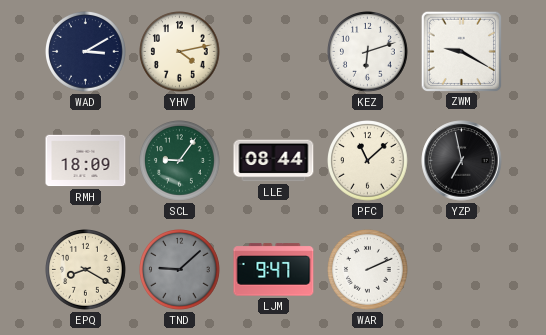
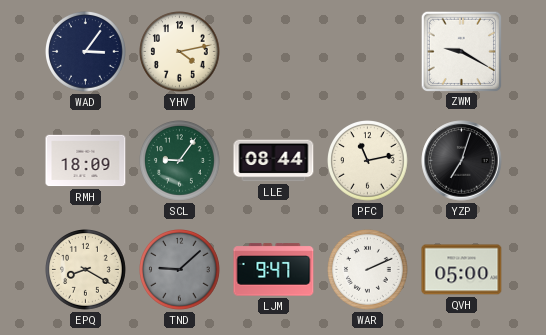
WAD: 3:10 -> 3:06 (86, 52)
KEZ: 6:12 -> none (368, 52)
PFC: 11:08 -> 11:13 (368, 161)
YZP: 6:58 -> 7:03 (462, 161)
QVH: none -> 05:00 (462, 270)
